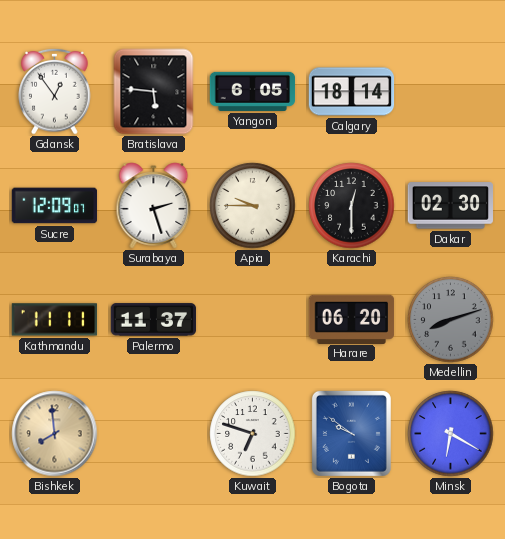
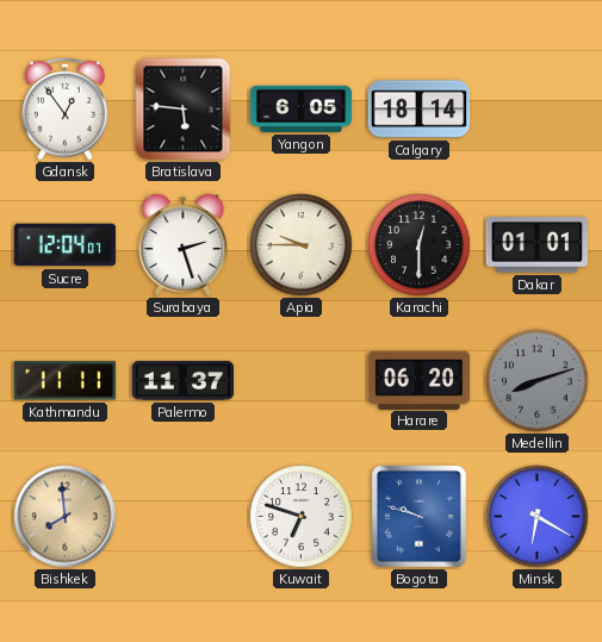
Sucre: 12:09 -> 12:04 (66, 245)
Dakar: 02:30 -> 01:01 (538, 245)
Bogota: 9:51 -> 9:48 (418, 516)
